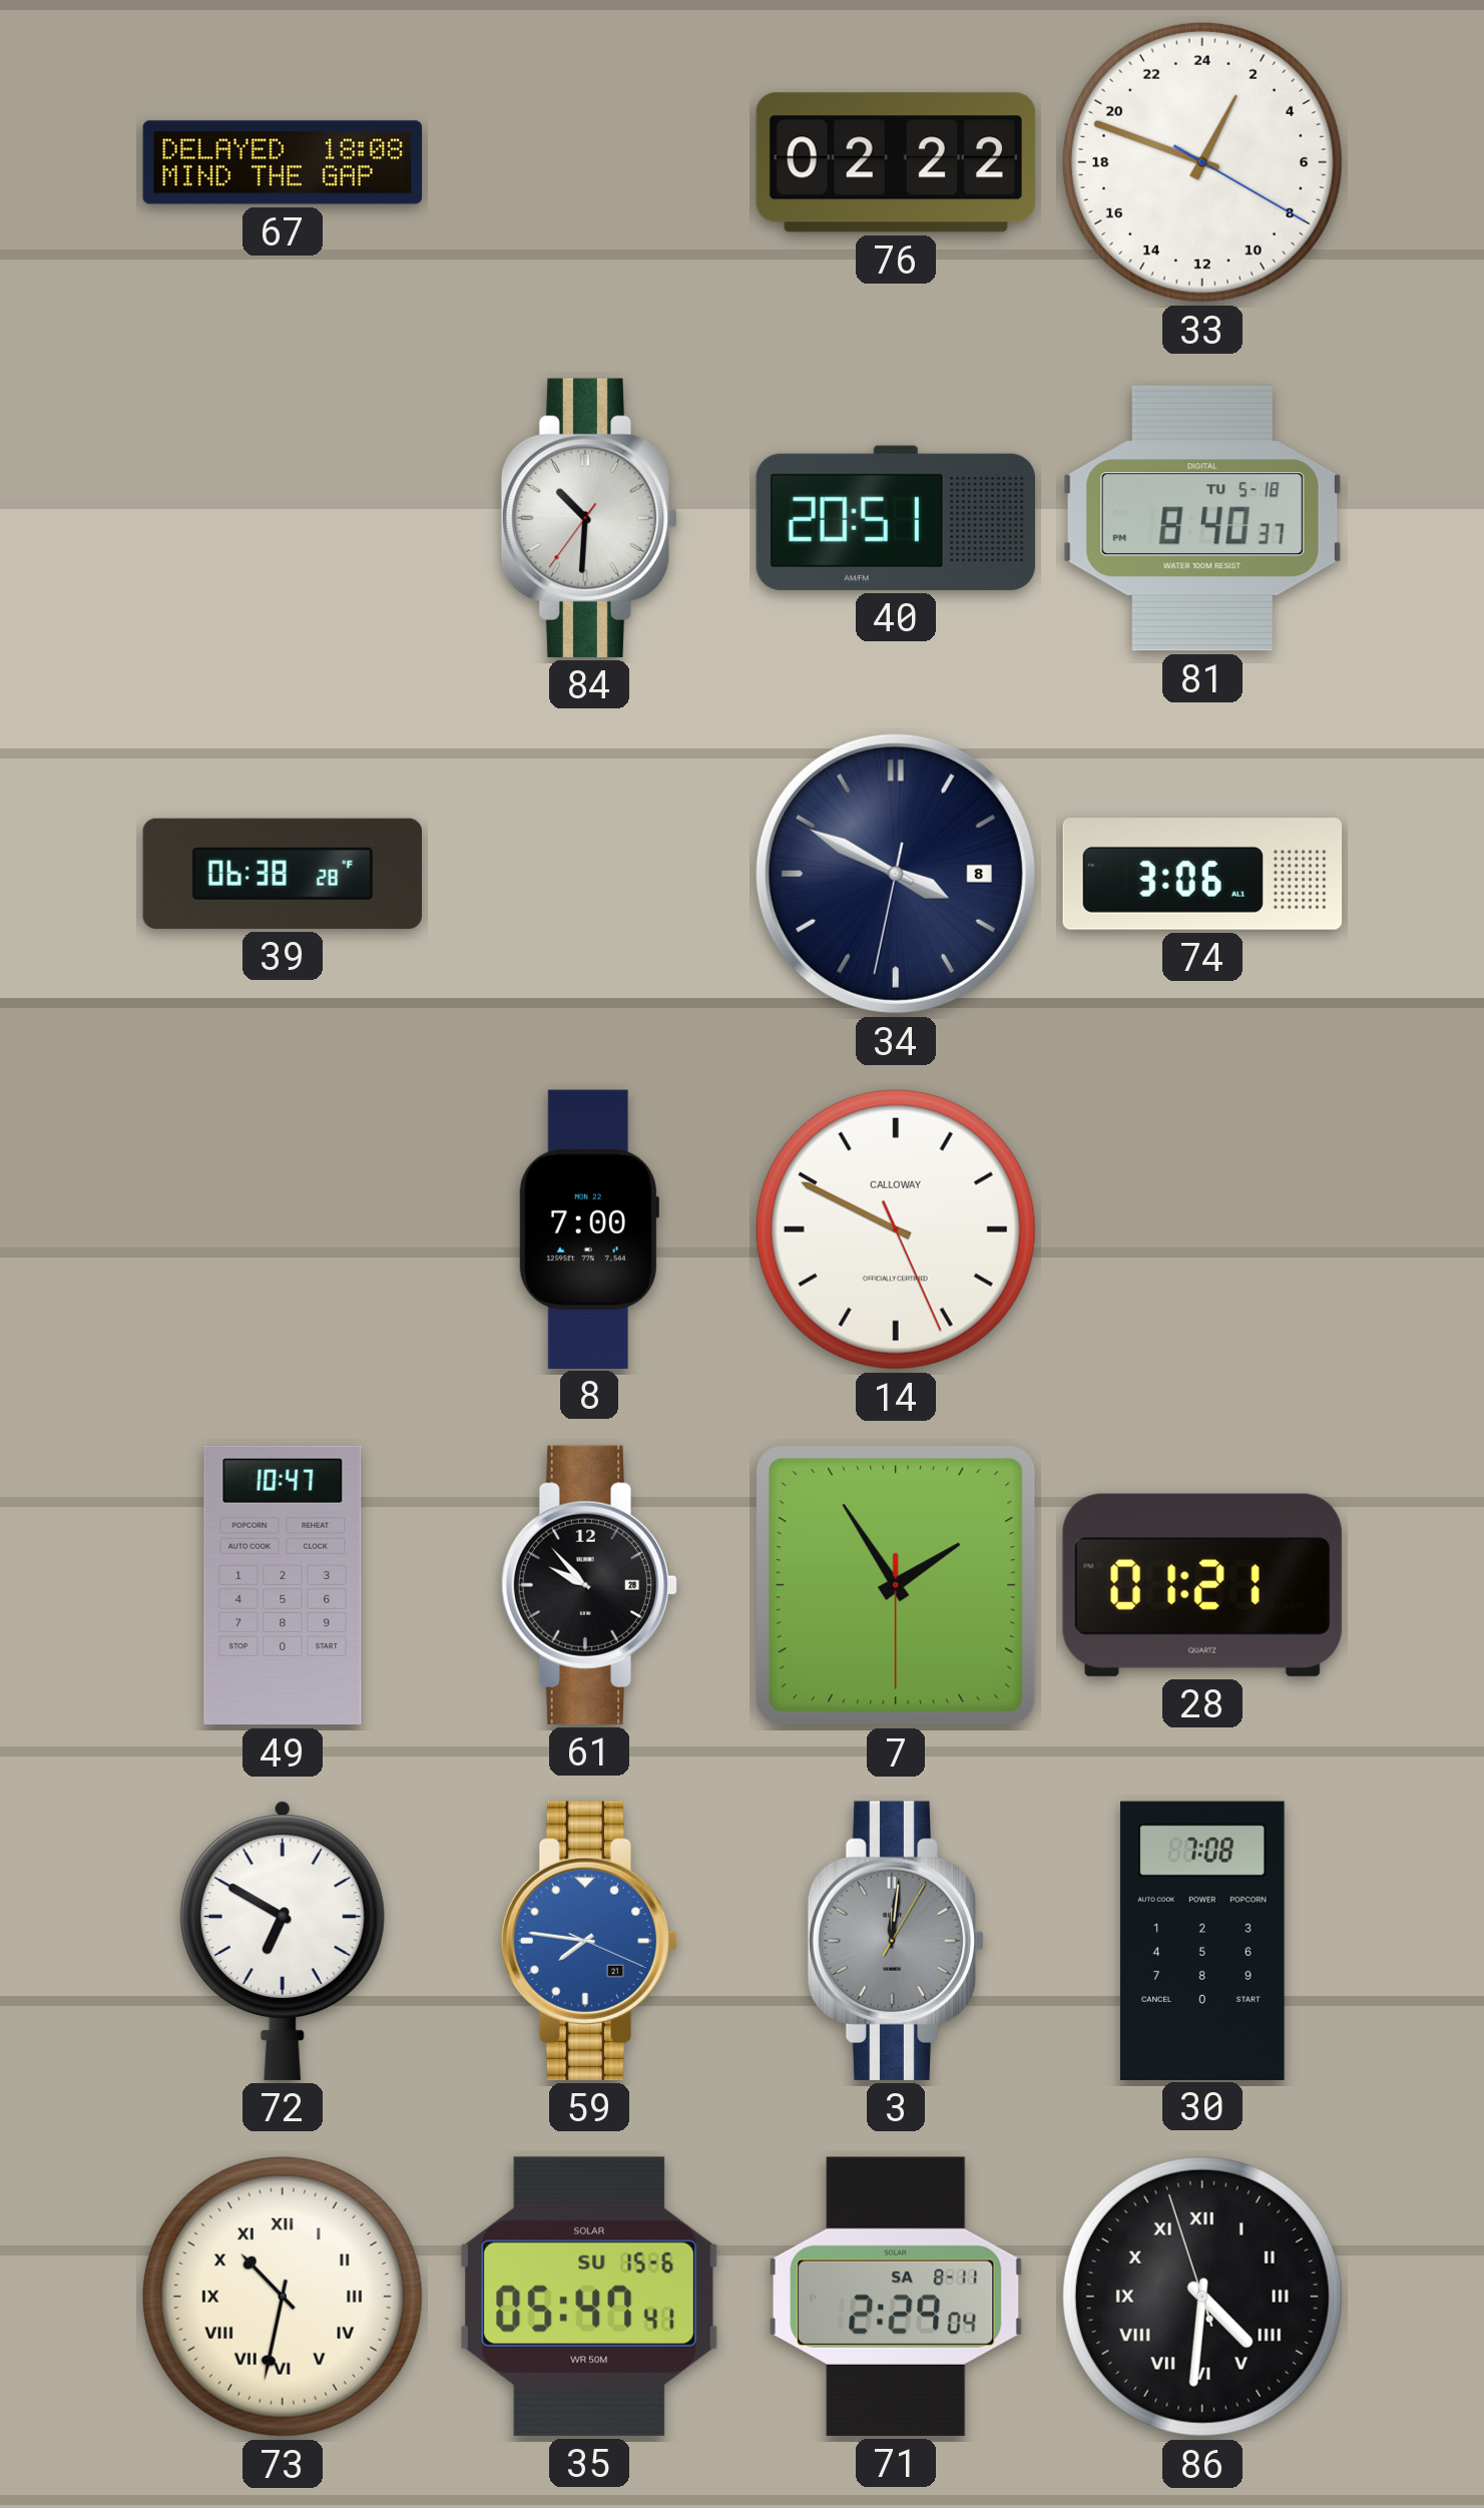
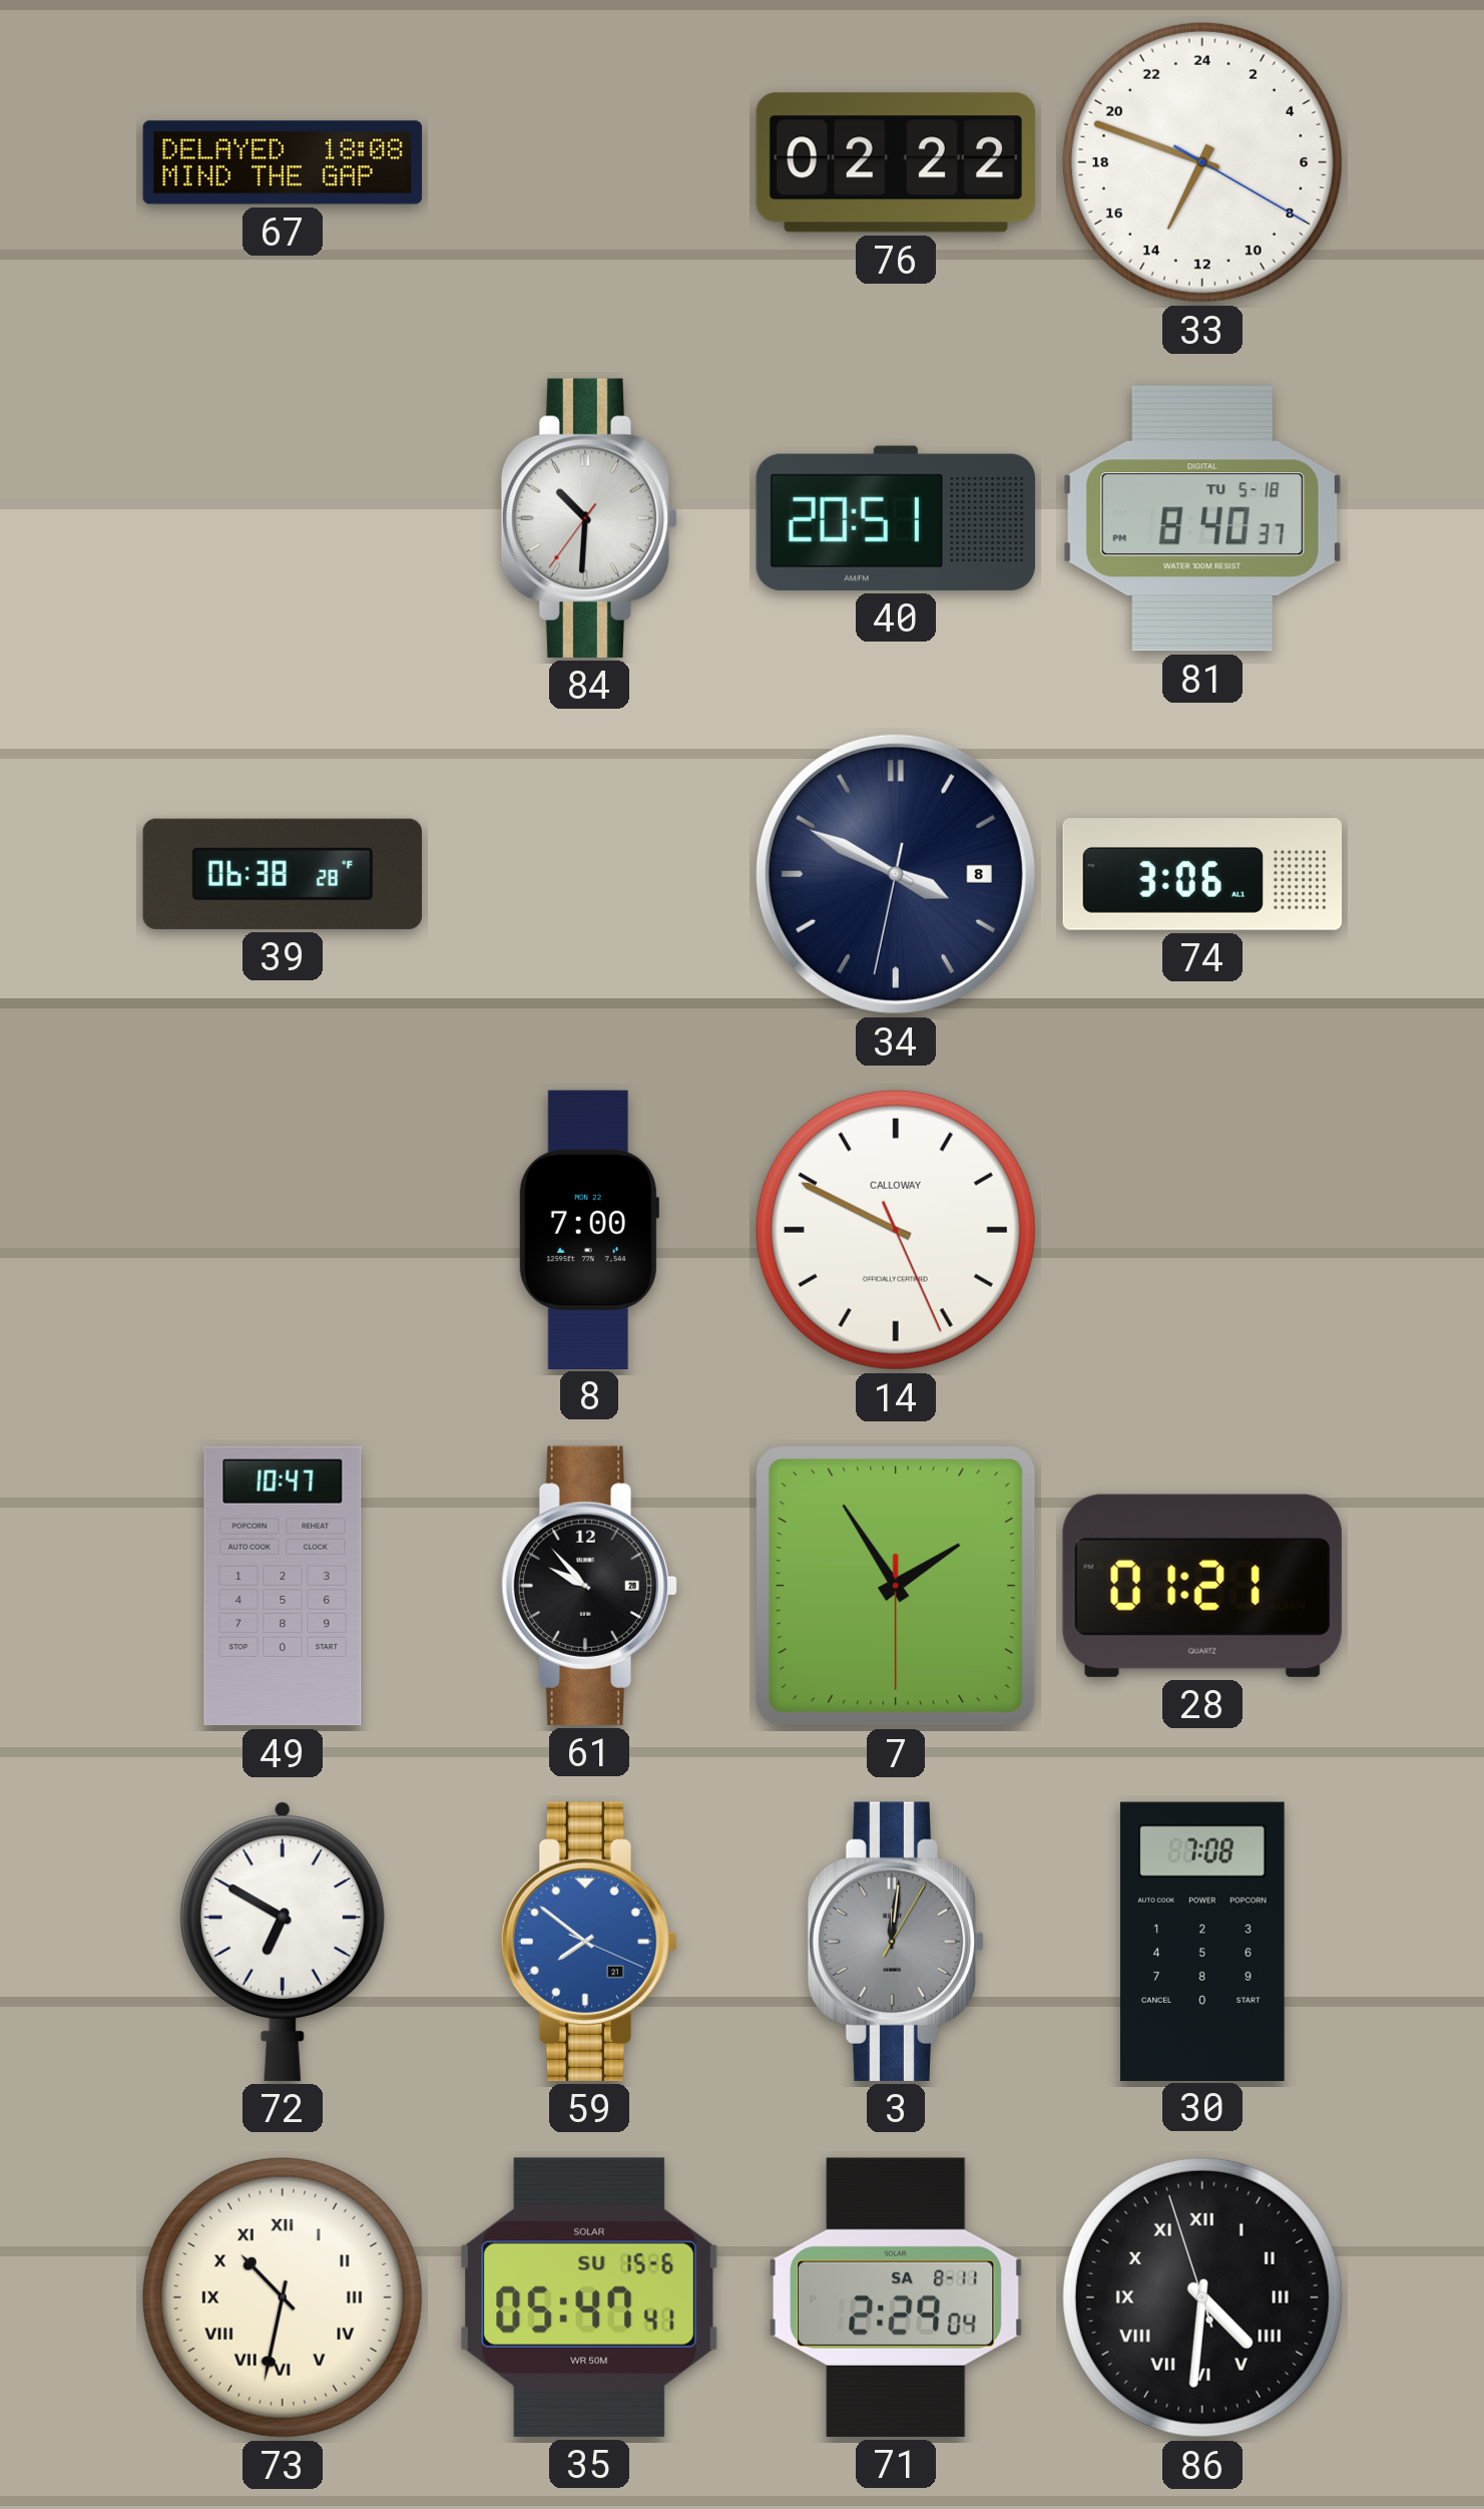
33: 1:48 -> 13:48 (1202, 162)
59: 7:46 -> 7:51 (589, 1942)
